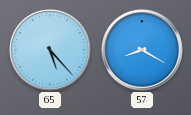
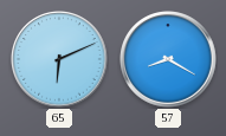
65: 5:23 -> 6:11 (59, 59)
